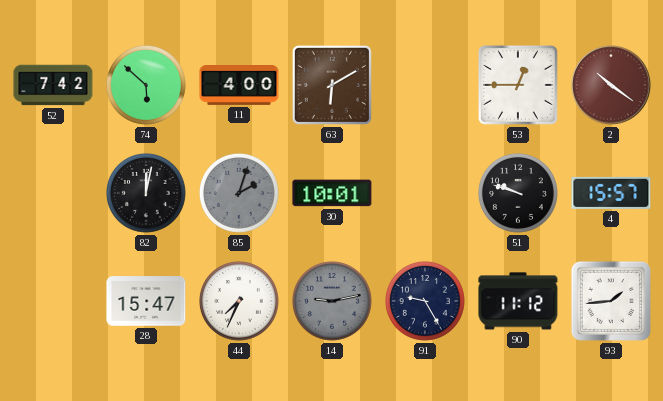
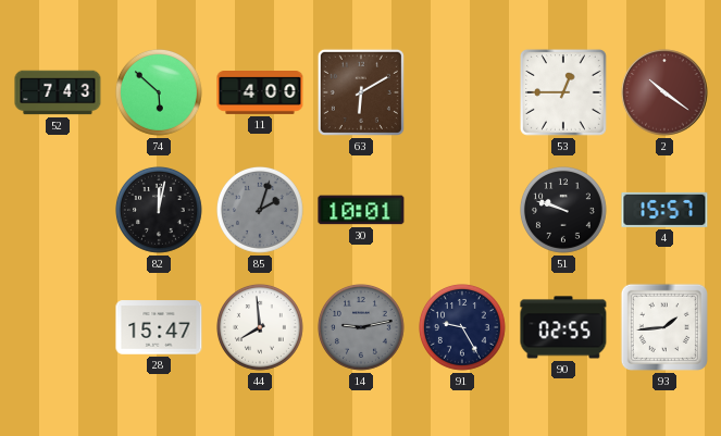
52: 7:42 -> 7:43 (58, 92)
44: 7:34 -> 7:59 (261, 328)
90: 11:12 -> 02:55 (563, 327)
